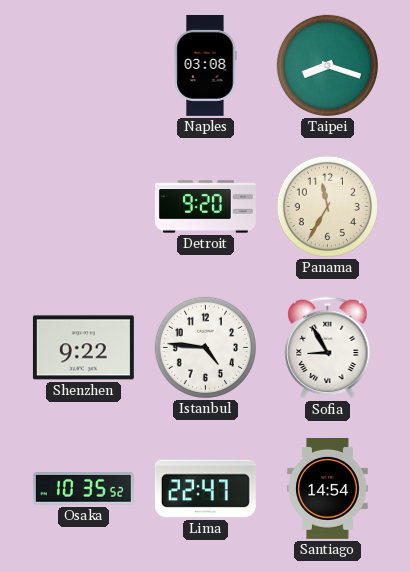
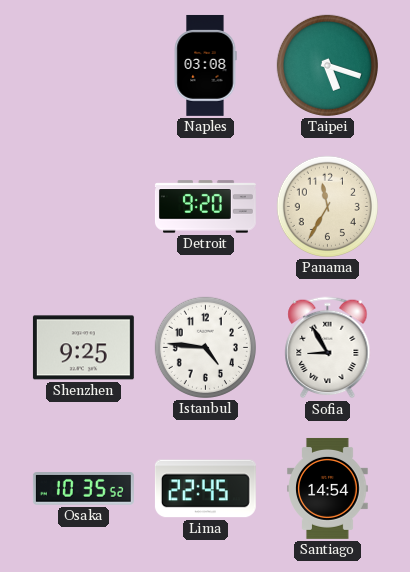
Taipei: 8:18 -> 5:18 (327, 65)
Shenzhen: 9:22 -> 9:25 (83, 348)
Lima: 22:47 -> 22:45 (205, 489)
